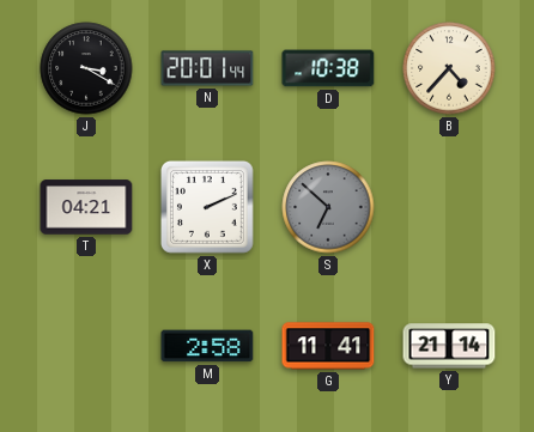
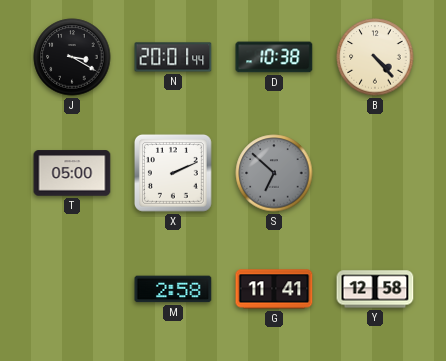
B: 4:37 -> 4:23 (375, 57)
T: 04:21 -> 05:00 (72, 173)
Y: 21:14 -> 12:58 (375, 289)
